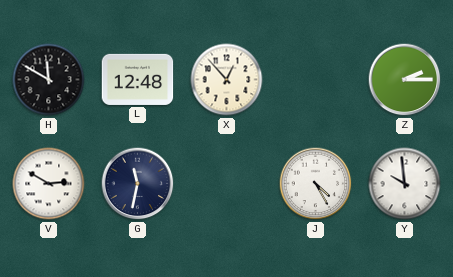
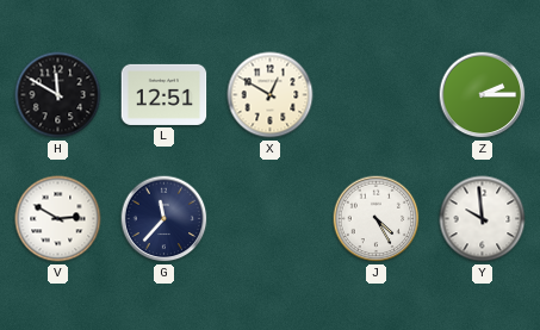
L: 12:48 -> 12:51 (165, 94)
X: 12:53 -> 12:50 (271, 95)
G: 11:32 -> 11:37 (165, 219)
